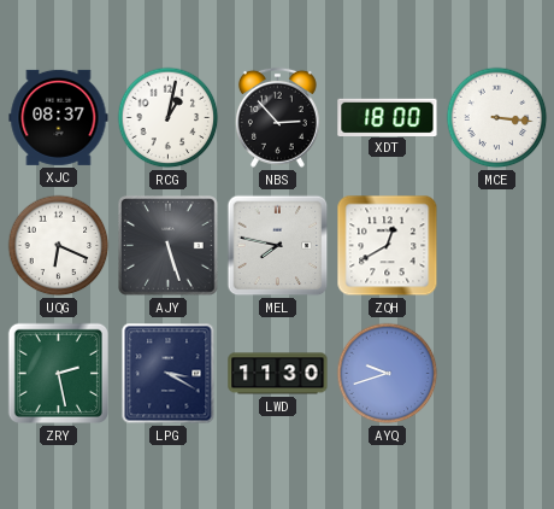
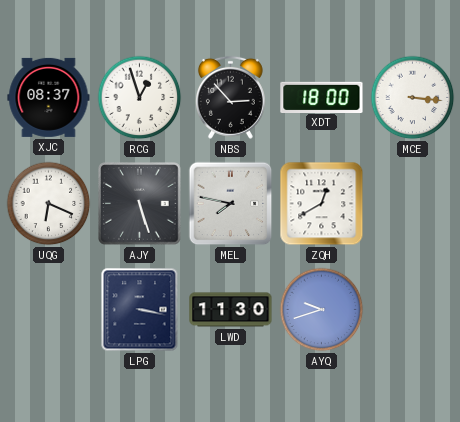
RCG: 1:02 -> 12:57 (140, 98)
ZRY: 2:28 -> none (58, 373)
LPG: 3:20 -> 3:17 (140, 310)
